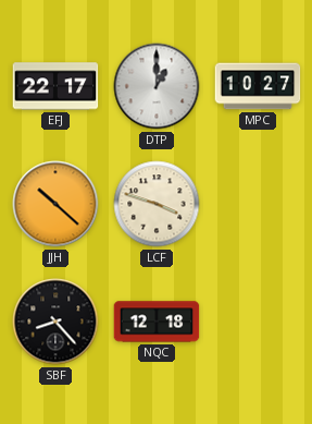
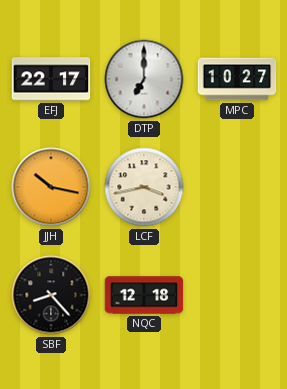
DTP: 1:00 -> 7:00 (144, 79)
JJH: 10:22 -> 10:17 (51, 187)
LCF: 3:48 -> 3:43 (144, 187)
